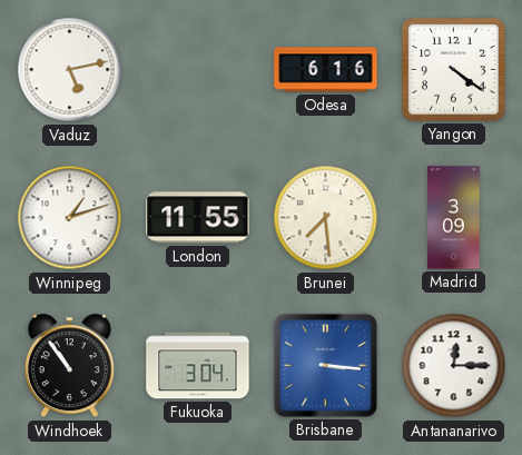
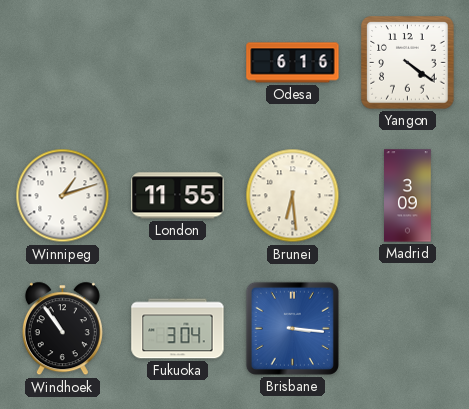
Vaduz: 5:13 -> none (70, 70)
Brunei: 7:29 -> 6:29 (293, 196)
Antananarivo: 12:15 -> none (454, 366)
